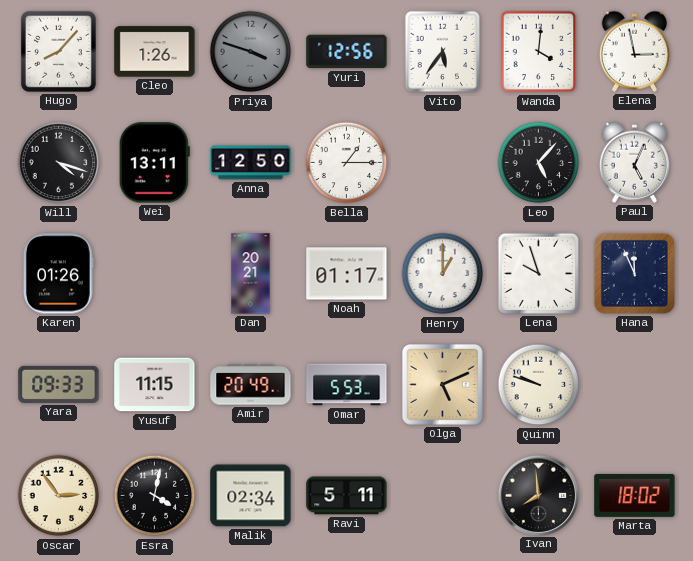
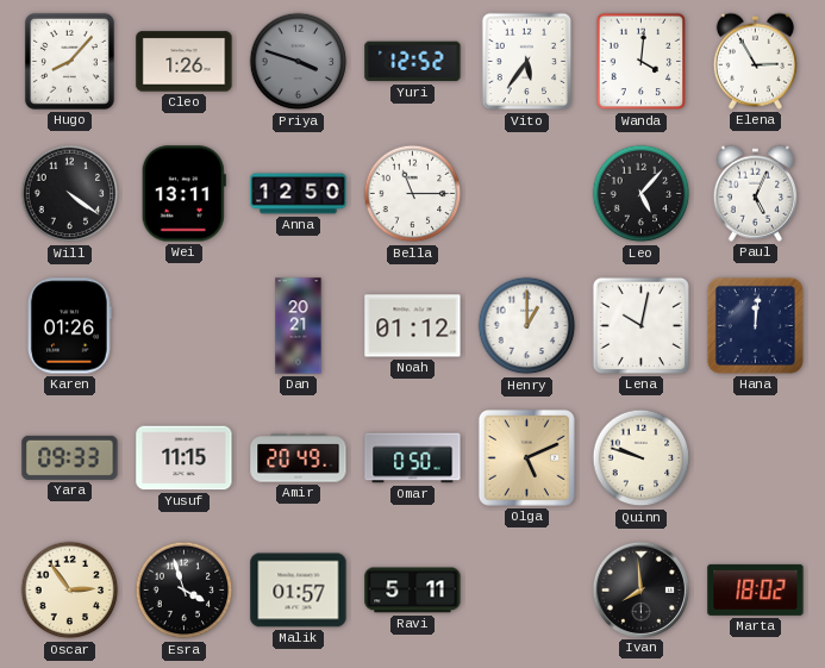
Yuri: 12:56 -> 12:52 (413, 62)
Elena: 2:58 -> 2:55 (755, 61)
Will: 4:18 -> 4:21 (70, 194)
Bella: 1:15 -> 11:15 (413, 194)
Noah: 01:17 -> 01:12 (413, 326)
Lena: 9:57 -> 10:02 (640, 325)
Hana: 11:56 -> 12:01 (755, 325)
Omar: 5:53 -> 0:50 (413, 458)
Esra: 4:02 -> 3:57 (185, 591)
Malik: 02:34 -> 01:57 (299, 591)
